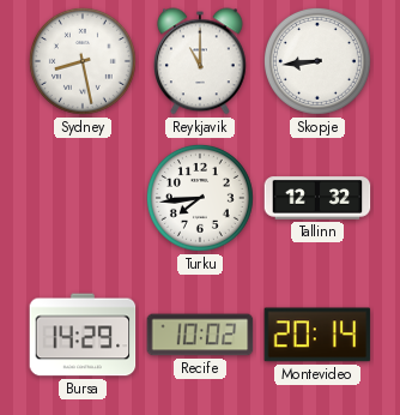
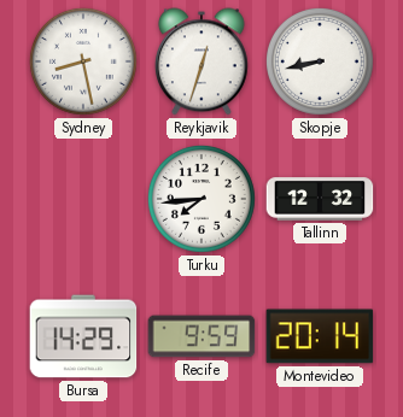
Reykjavik: 11:00 -> 12:33 (201, 61)
Skopje: 8:44 -> 8:43 (320, 61)
Recife: 10:02 -> 9:59 (201, 336)
